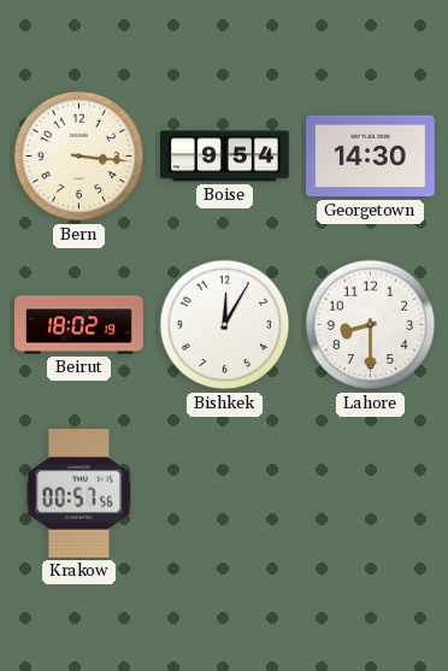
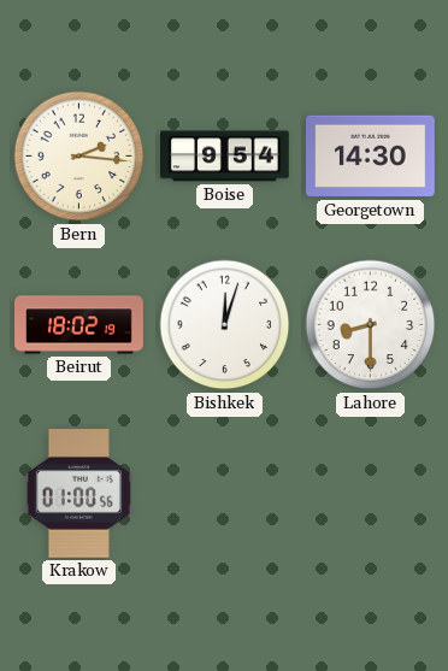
Bern: 3:16 -> 2:16 (79, 157)
Bishkek: 12:05 -> 12:03 (225, 325)
Krakow: 00:57 -> 01:00 (78, 494)
